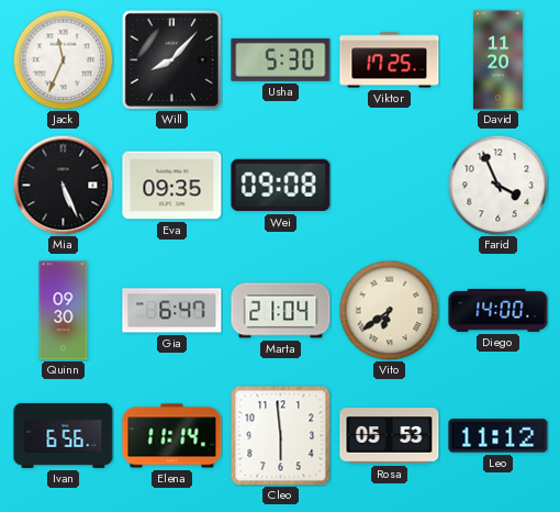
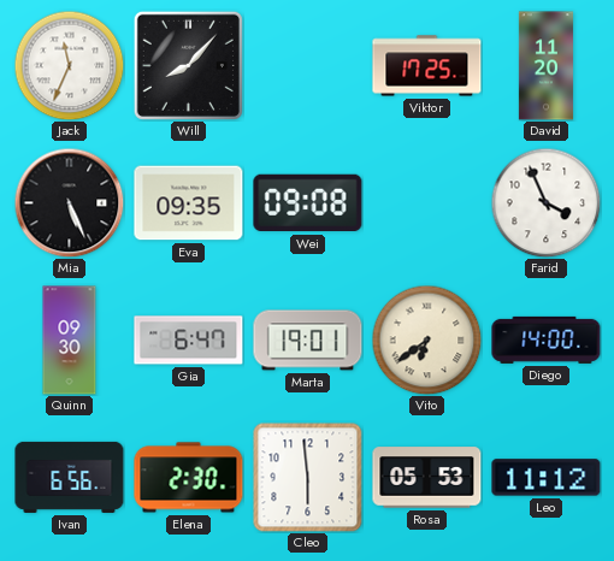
Usha: 5:30 -> none (281, 59)
Marta: 21:04 -> 19:01 (308, 341)
Elena: 11:14 -> 2:30 (189, 478)
